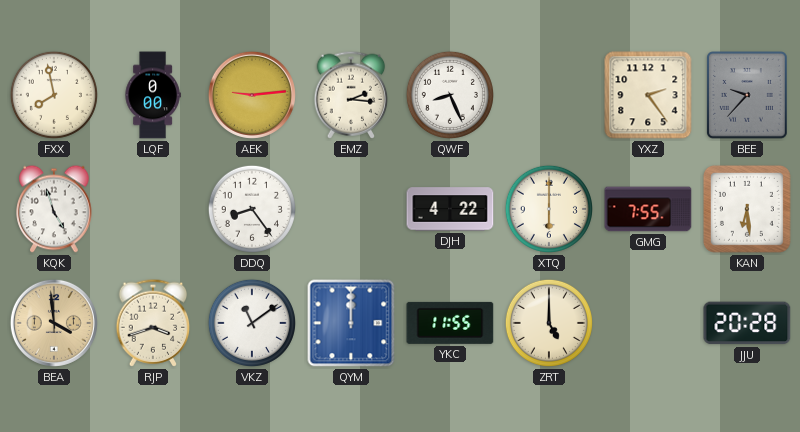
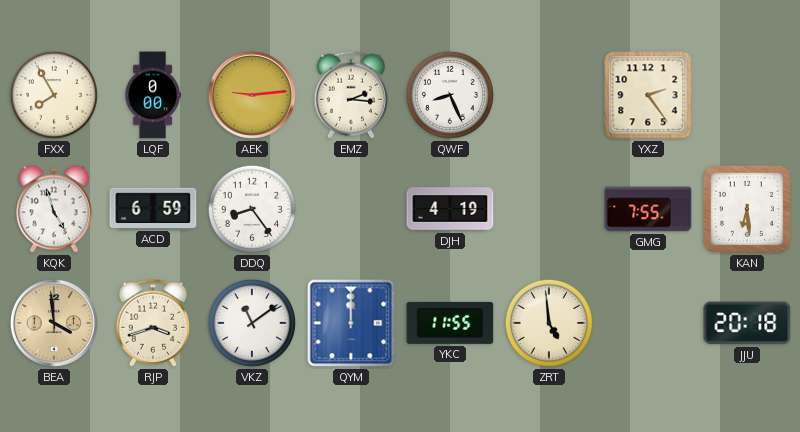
FXX: 7:58 -> 7:55 (54, 95)
BEE: 9:37 -> none (748, 96)
ACD: none -> 6:59 (153, 208)
DJH: 4:22 -> 4:19 (450, 209)
XTQ: 6:00 -> none (549, 209)
ZRT: 5:00 -> 4:59 (549, 323)
JJU: 20:28 -> 20:18 (747, 323)
